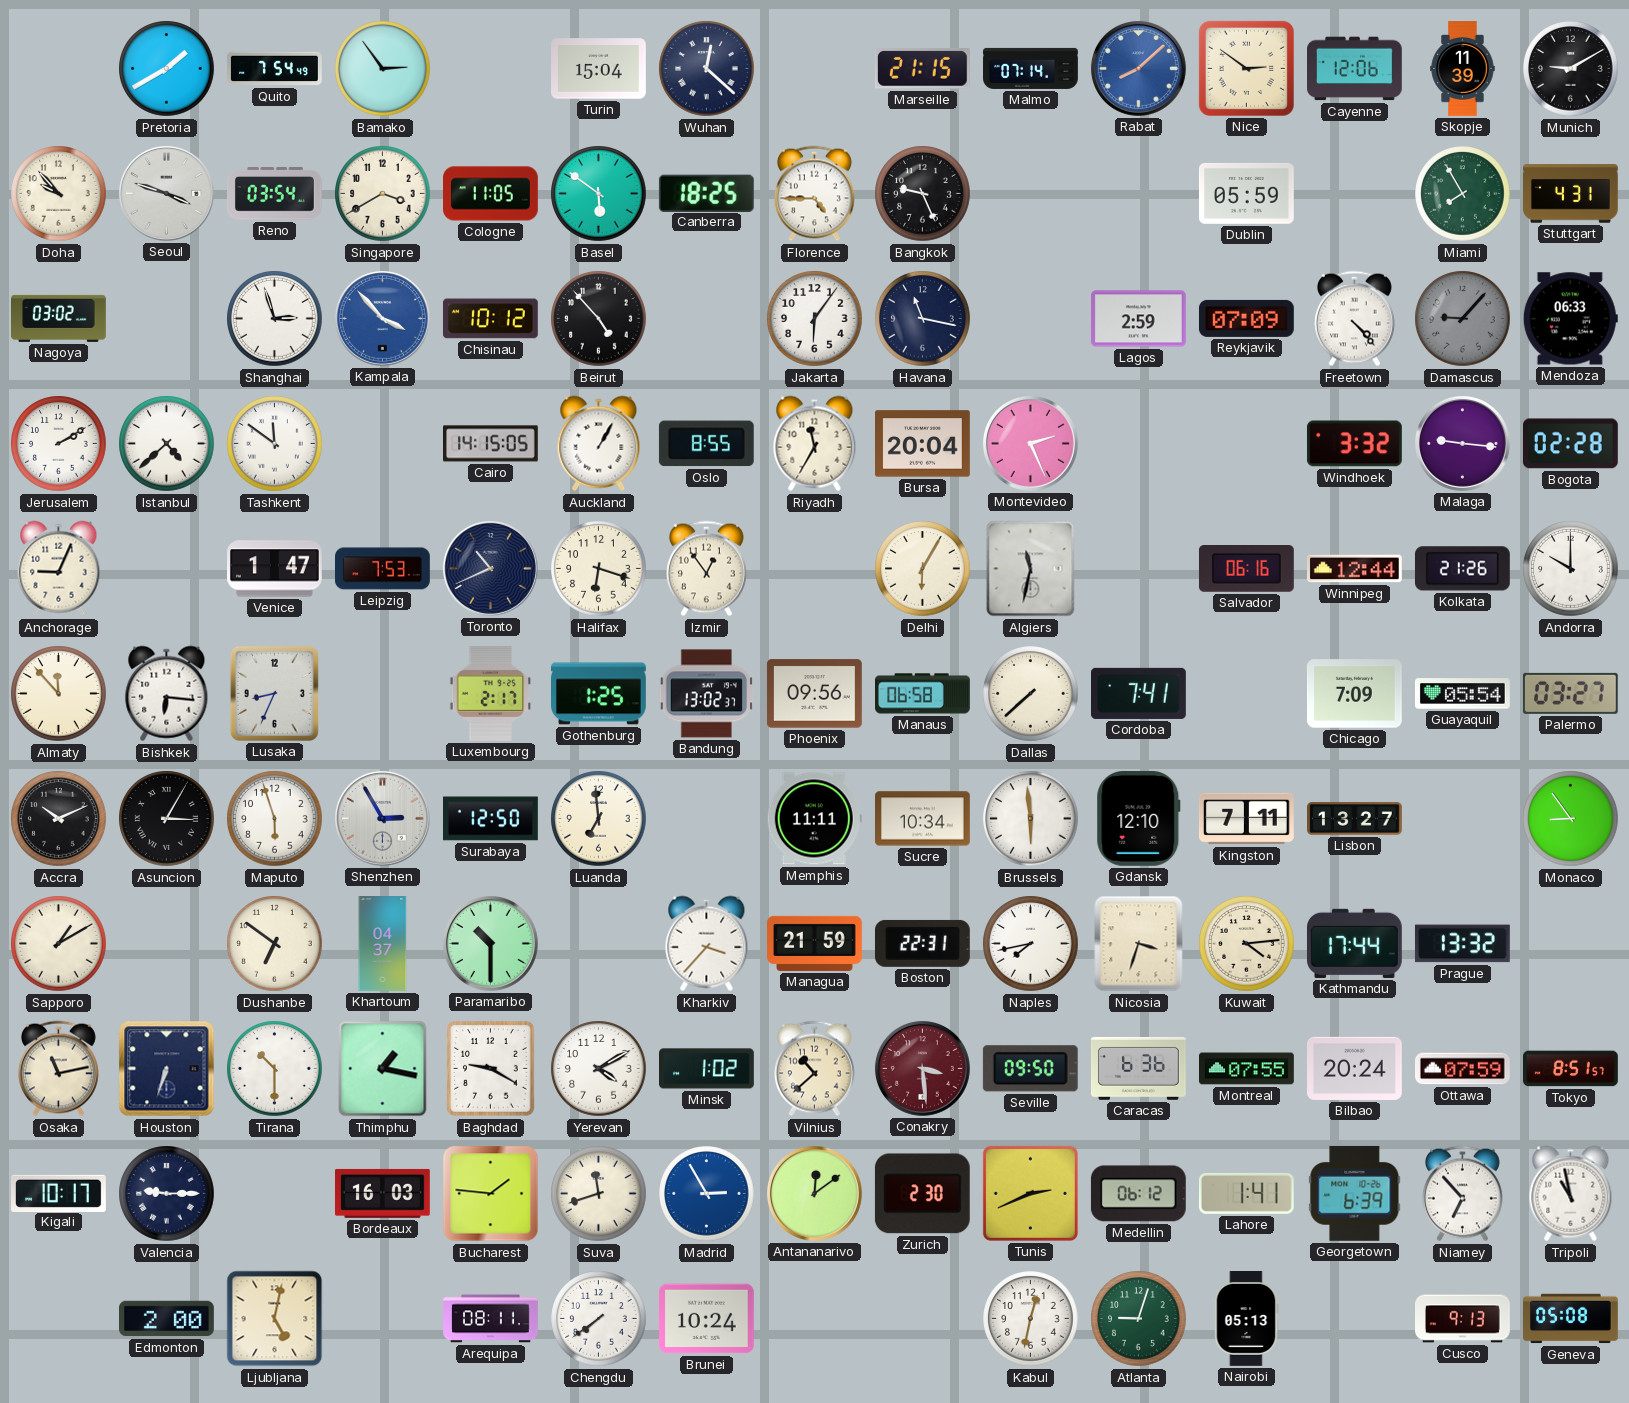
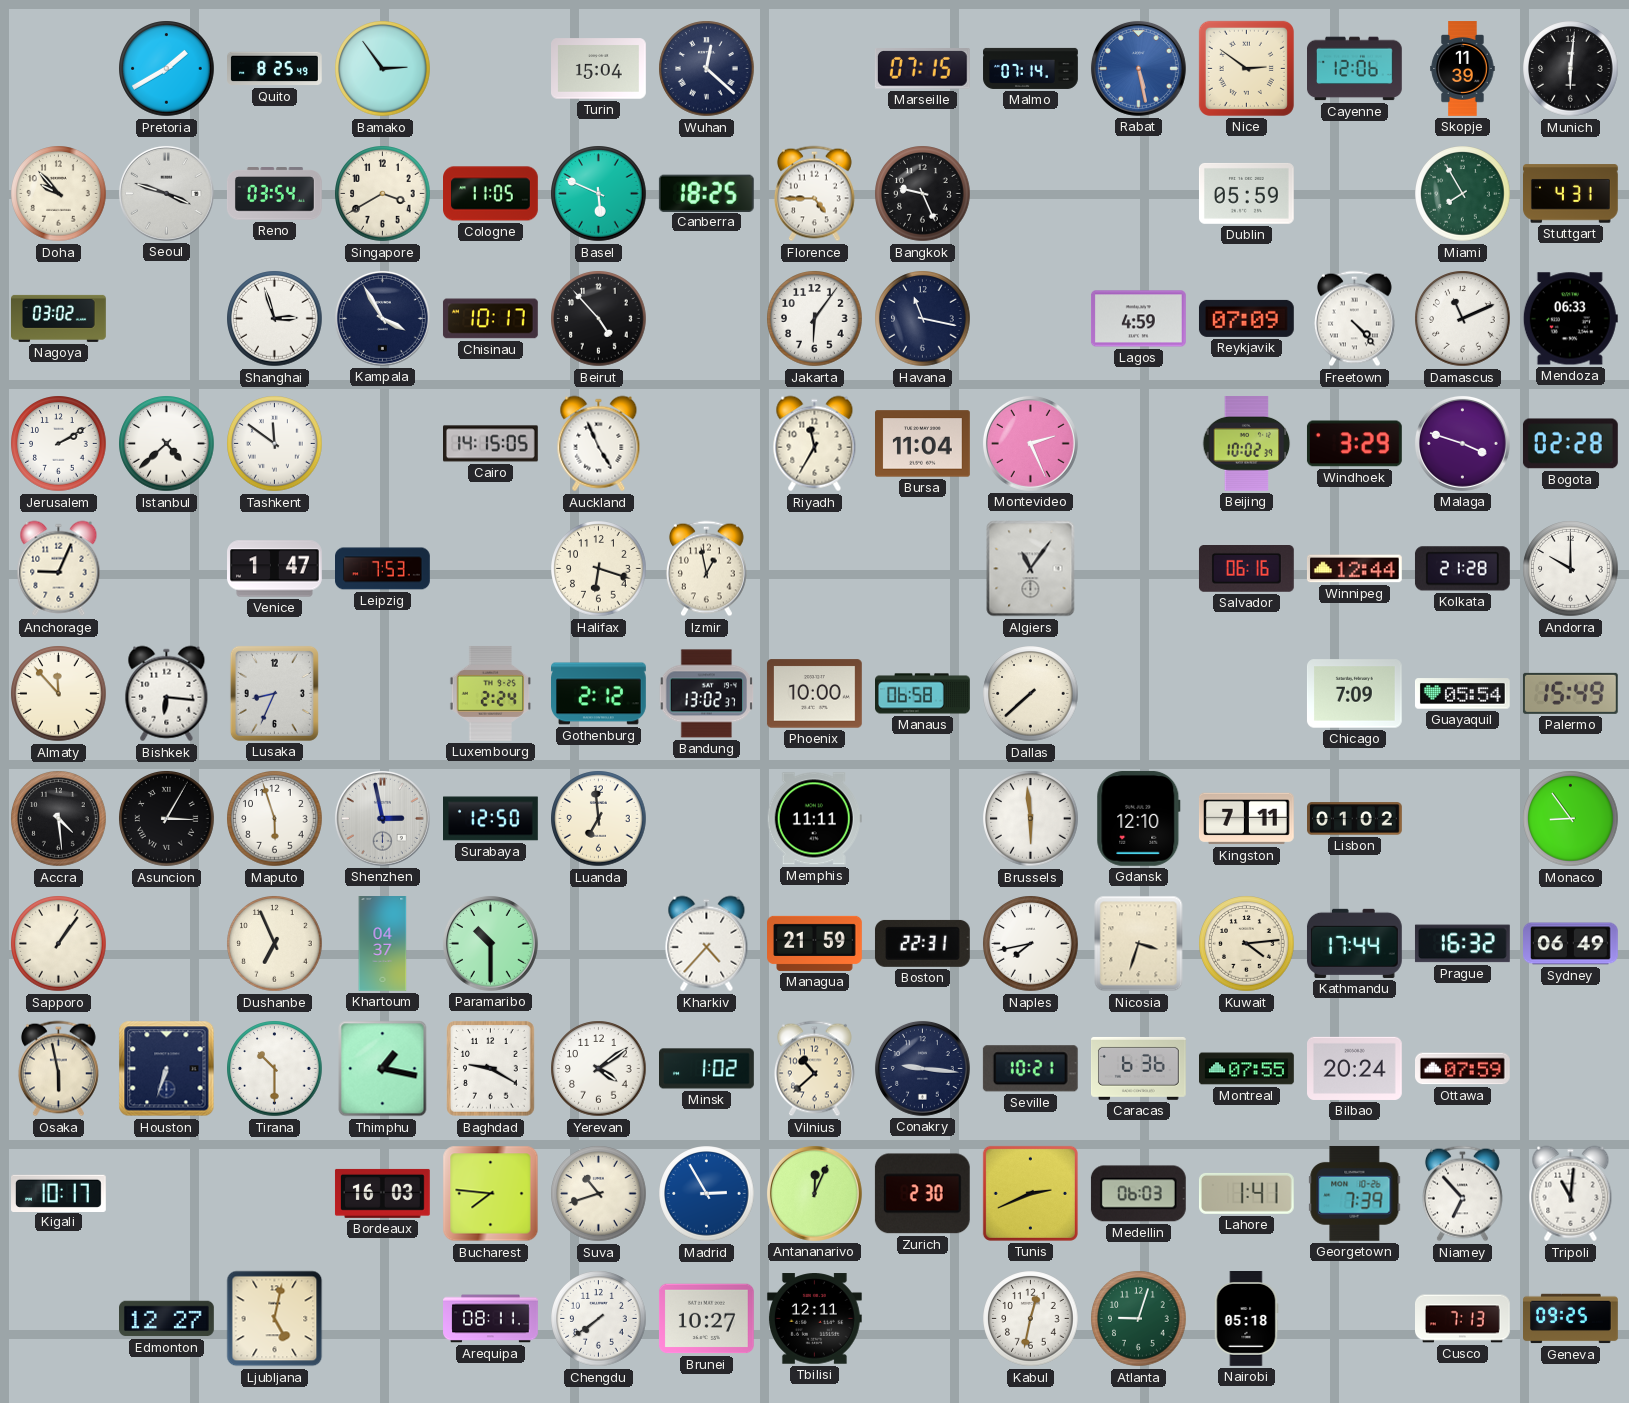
Quito: 7:54 -> 8:25 (275, 69)
Marseille: 21:15 -> 07:15 (922, 69)
Rabat: 8:08 -> 5:28 (1138, 68)
Munich: 9:10 -> 6:01 (1571, 69)
Basel: 5:51 -> 5:49 (599, 194)
Kampala: 3:53 -> 3:55 (382, 318)
Kampala dial: blue -> navy (382, 318)
Chisinau: 10:12 -> 10:17 (490, 319)
Lagos: 2:59 -> 4:59 (1139, 319)
Damascus: 9:07 -> 11:11 (1463, 319)
Damascus dial: grey -> white (1463, 319)
Auckland: 1:05 -> 4:56 (599, 444)
Oslo: 8:55 -> none (706, 444)
Bursa: 20:04 -> 11:04 (923, 444)
Beijing: none -> 10:02 (1247, 444)
Windhoek: 3:32 -> 3:29 (1354, 444)
Malaga: 9:16 -> 3:48 (1462, 443)
Toronto: 10:41 -> none (490, 568)
Izmir: 12:54 -> 12:58 (706, 569)
Delhi: 6:05 -> none (923, 569)
Algiers: 11:32 -> 11:06 (1031, 569)
Kolkata: 21:26 -> 21:28 (1462, 569)
Luxembourg: 2:17 -> 2:24 (490, 693)
Gothenburg: 1:25 -> 2:12 (599, 694)
Phoenix: 09:56 -> 10:00 (814, 694)
Cordoba: 7:41 -> none (1139, 693)
Palermo: 03:27 -> 15:49 (1570, 693)
Accra: 10:11 -> 4:29 (59, 819)
Shenzhen: 2:55 -> 2:58 (382, 818)
Sucre: 10:34 -> none (923, 819)
Lisbon: 13:27 -> 01:02 (1355, 819)
Sapporo: 1:10 -> 1:06 (59, 944)
Dushanbe: 6:51 -> 6:56 (275, 944)
Kharkiv: 3:37 -> 4:37 (707, 944)
Prague: 13:32 -> 16:32 (1462, 944)
Sydney: none -> 06:49 (1571, 944)
Osaka: 11:13 -> 5:58 (58, 1069)
Yerevan: 4:10 -> 4:09 (599, 1069)
Conakry: 3:29 -> 9:16 (922, 1068)
Conakry dial: burgundy -> navy (922, 1068)
Seville: 09:50 -> 10:21 (1030, 1069)
Tokyo: 8:51 -> none (1571, 1069)
Valencia: 9:15 -> none (167, 1194)
Bucharest: 1:46 -> 7:46 (491, 1194)
Suva: 11:42 -> 10:42 (599, 1194)
Antananarivo: 12:09 -> 12:04 (814, 1193)
Medellin: 06:12 -> 06:03 (1138, 1194)
Georgetown: 6:39 -> 7:39 (1355, 1193)
Tripoli: 10:58 -> 11:01 (1571, 1194)
Edmonton: 2:00 -> 12:27 (167, 1319)
Brunei: 10:24 -> 10:27 (706, 1319)
Tbilisi: none -> 12:11 (814, 1319)
Nairobi: 05:13 -> 05:18 (1246, 1319)
Cusco: 9:13 -> 7:13 (1463, 1319)
Geneva: 05:08 -> 09:25 (1571, 1319)
